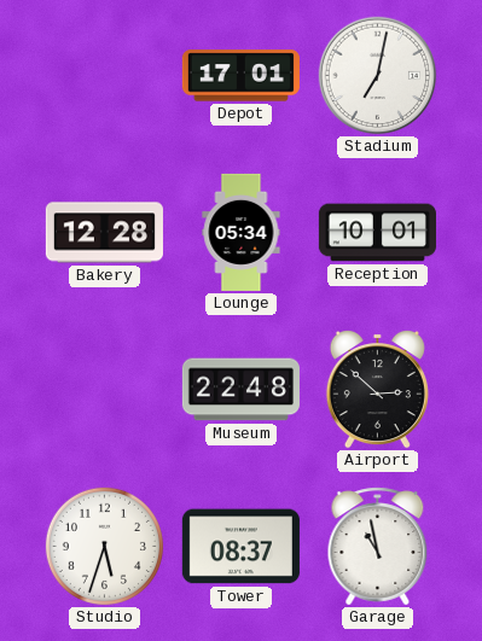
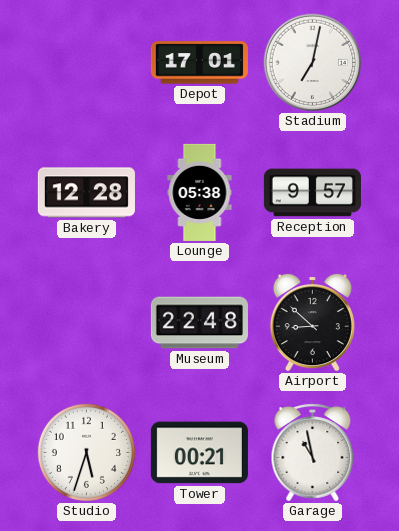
Lounge: 05:34 -> 05:38 (200, 192)
Reception: 10:01 -> 9:57 (312, 193)
Airport: 2:52 -> 8:52 (312, 322)
Tower: 08:37 -> 00:21 (199, 453)
